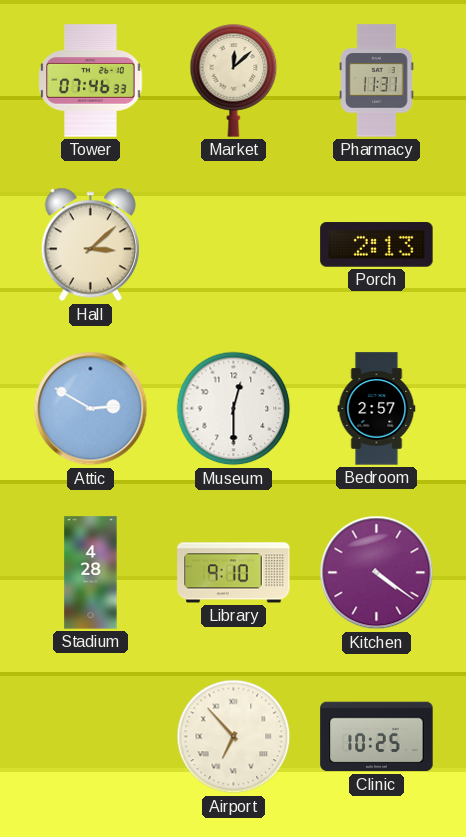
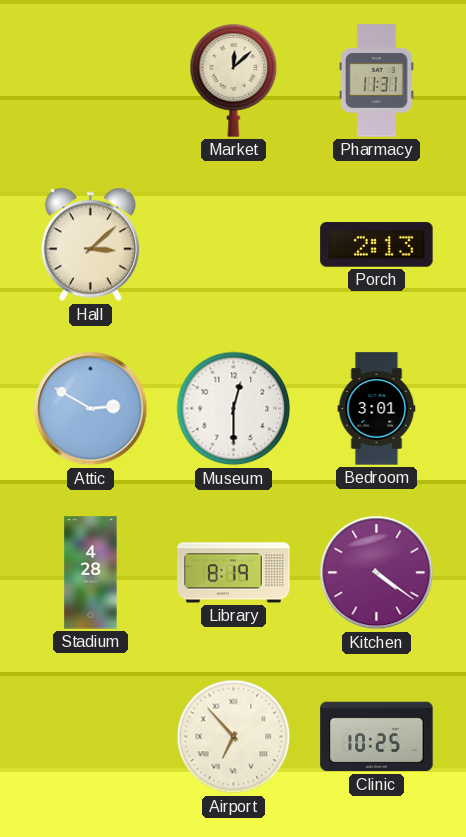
Tower: 07:46 -> none (91, 81)
Bedroom: 2:57 -> 3:01 (377, 409)
Library: 9:10 -> 8:19 (234, 573)
